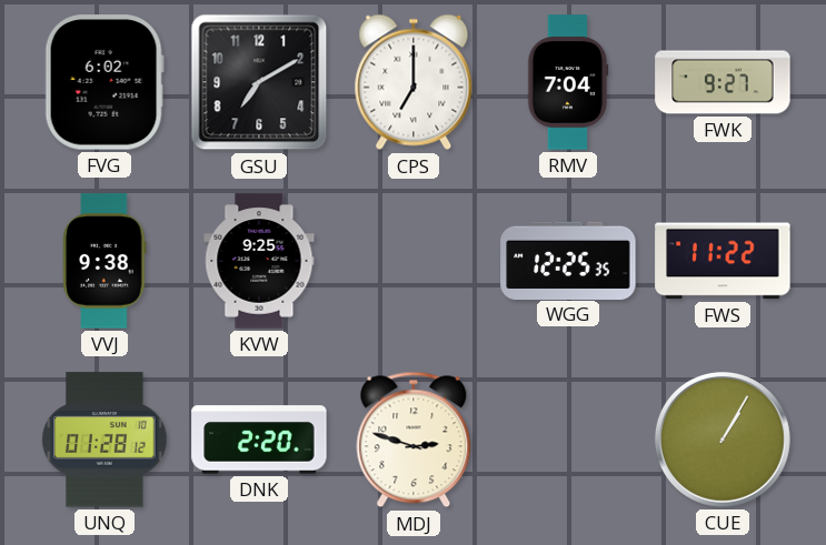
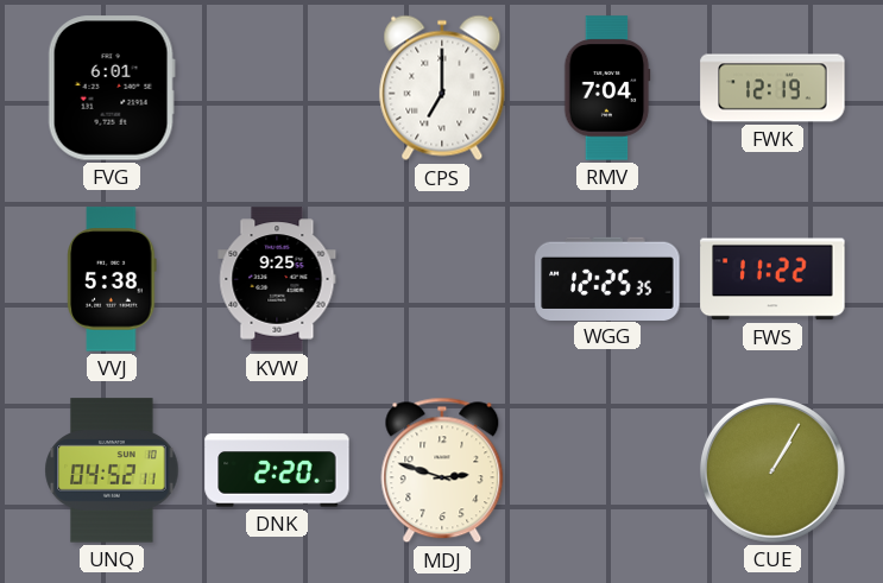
FVG: 6:02 -> 6:01 (112, 88)
GSU: 7:10 -> none (259, 82)
FWK: 9:27 -> 12:19 (772, 88)
VVJ: 9:38 -> 5:38 (112, 279)
UNQ: 01:28 -> 04:52 (112, 470)
